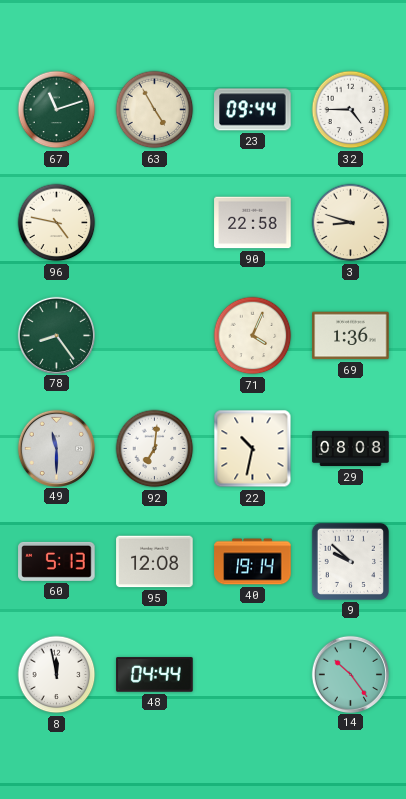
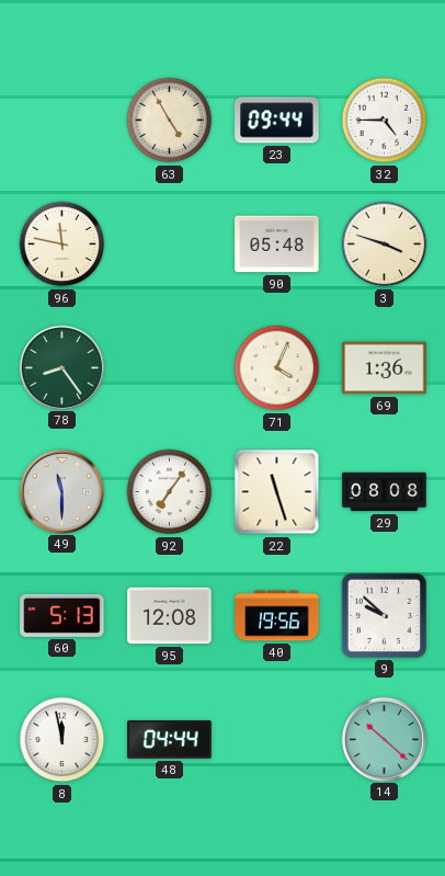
67: 11:12 -> none (57, 110)
96: 4:47 -> 11:47 (62, 244)
90: 22:58 -> 05:48 (277, 244)
3: 8:48 -> 3:48 (385, 244)
92: 7:01 -> 7:06 (170, 492)
22: 10:32 -> 11:27 (277, 492)
40: 19:14 -> 19:56 (277, 616)
14: 10:24 -> 10:22 (384, 739)
